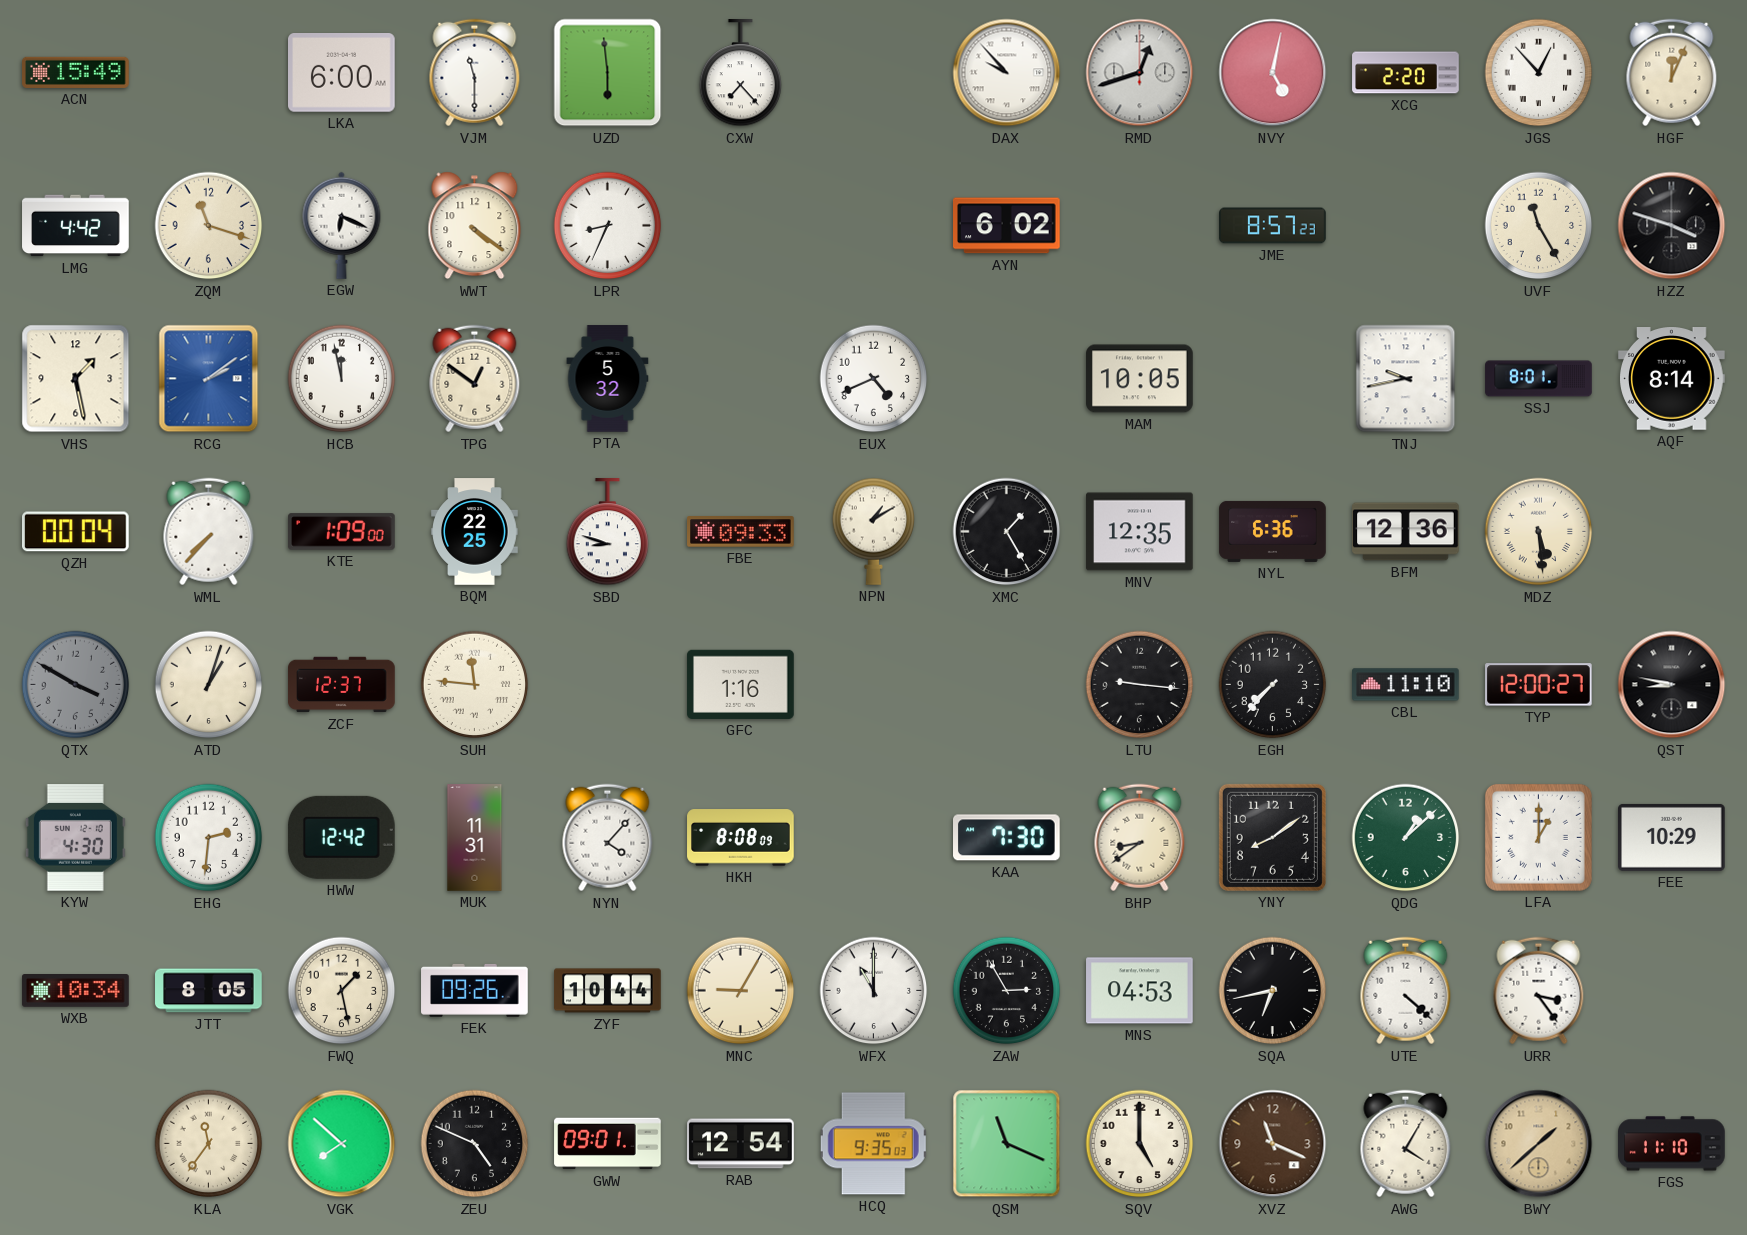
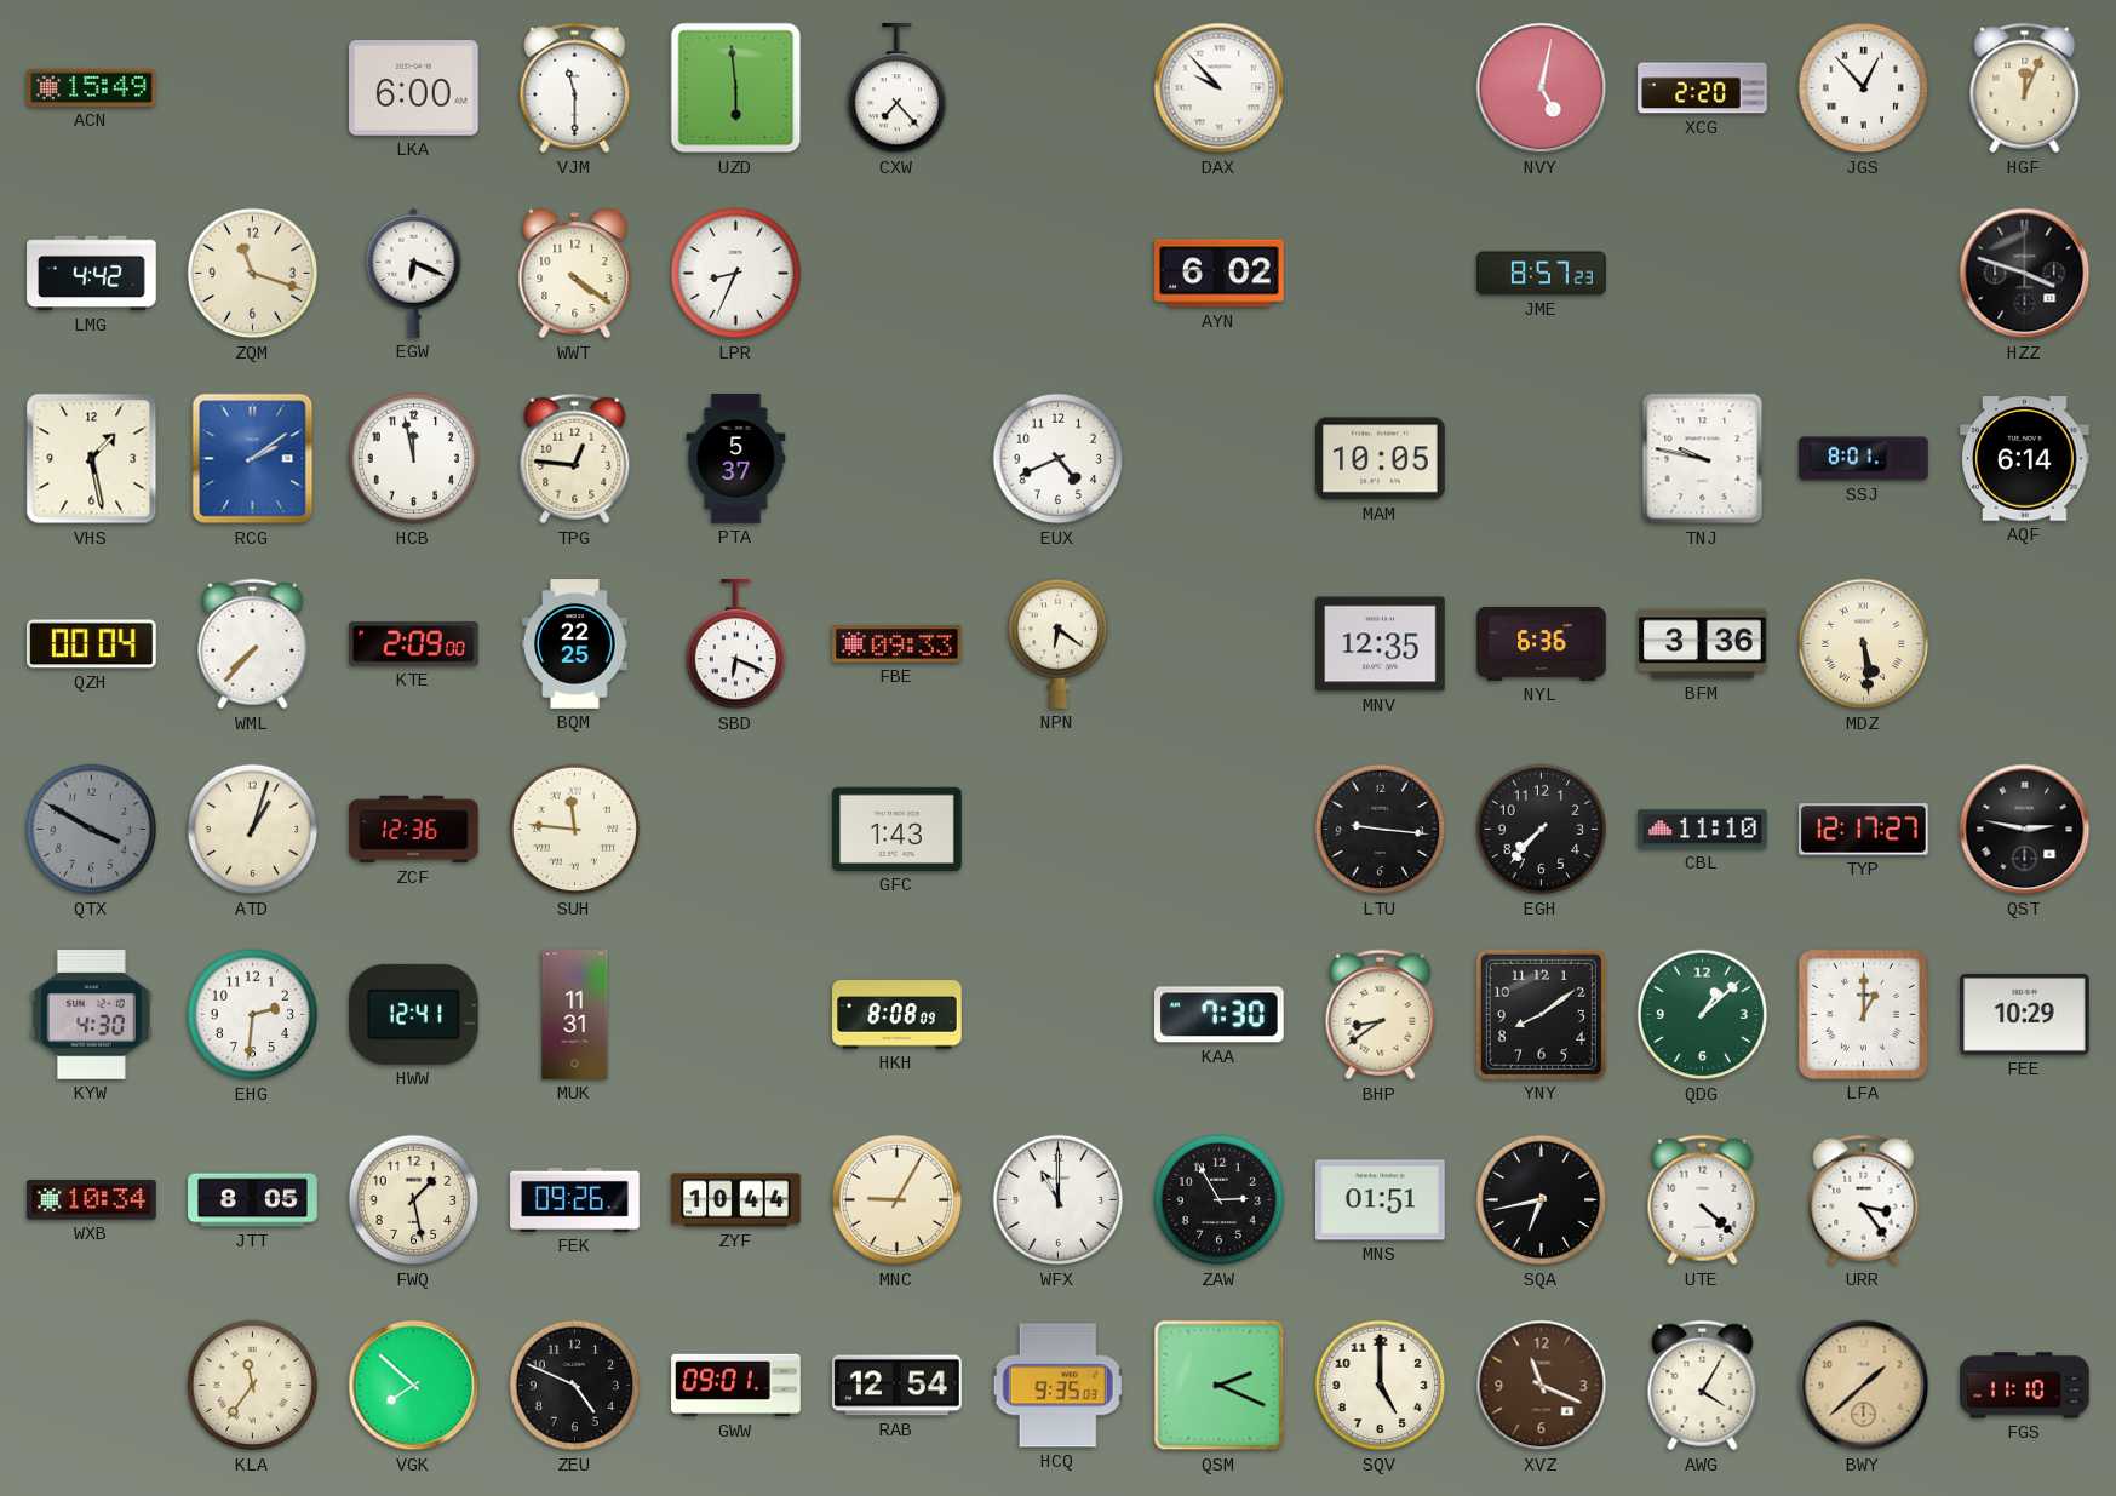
RMD: 12:42 -> none (1140, 73)
UVF: 11:25 -> none (1539, 226)
TPG: 12:51 -> 12:46 (575, 459)
PTA: 5:32 -> 5:37 (736, 459)
TNJ: 9:43 -> 9:47 (1703, 459)
AQF: 8:14 -> 6:14 (2025, 459)
KTE: 1:09 -> 2:09 (414, 644)
SBD: 8:48 -> 6:19 (736, 644)
NPN: 1:10 -> 6:21 (1059, 643)
XMC: 1:25 -> none (1007, 532)
BFM: 12:36 -> 3:36 (1703, 644)
ZCF: 12:37 -> 12:36 (414, 830)
GFC: 1:16 -> 1:43 (898, 829)
TYP: 12:00 -> 12:17 (1864, 830)
QST: 8:47 -> 2:47 (2025, 830)
HWW: 12:42 -> 12:41 (414, 1014)
NYN: 4:07 -> none (608, 838)
MNS: 04:53 -> 01:51 (1381, 1200)
QSM: 11:19 -> 2:19 (1220, 1386)
